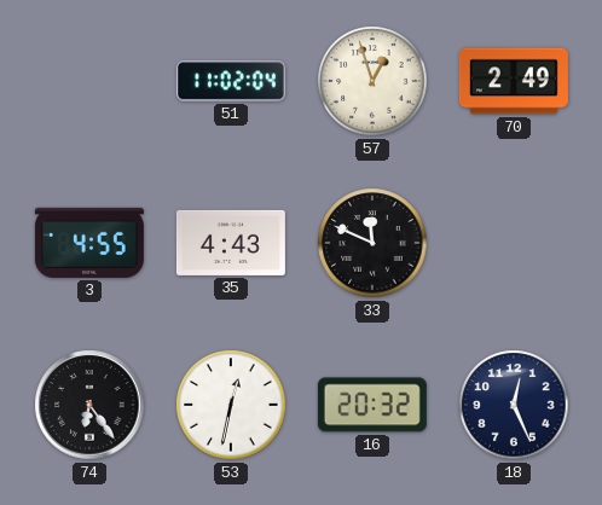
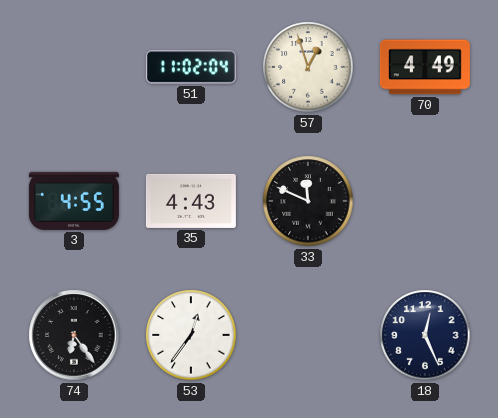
70: 2:49 -> 4:49 (425, 67)
53: 12:32 -> 12:36 (191, 335)
16: 20:32 -> none (372, 405)
